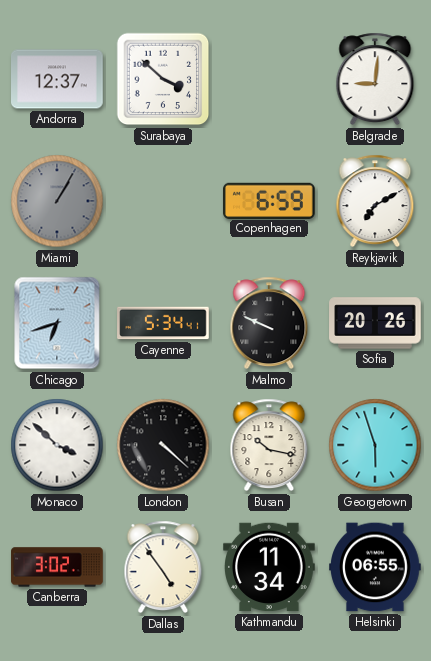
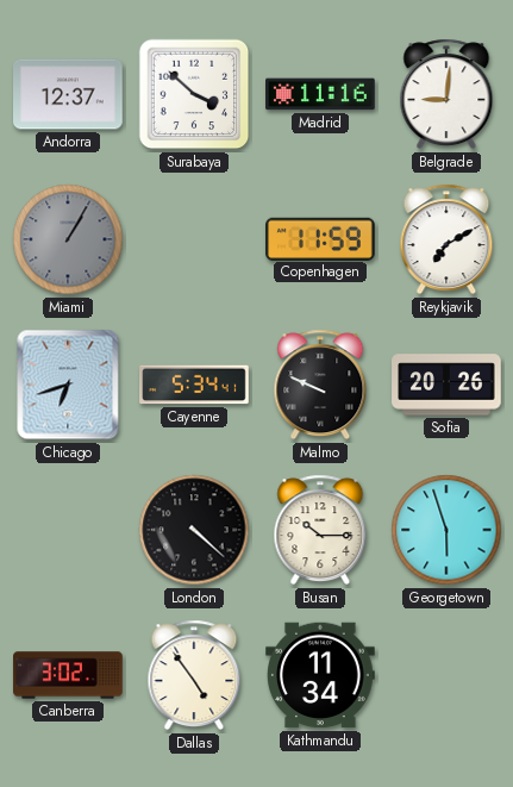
Madrid: none -> 11:16 (321, 94)
Copenhagen: 6:59 -> 11:59 (321, 238)
Monaco: 3:52 -> none (57, 445)
Busan: 10:17 -> 10:15 (320, 530)
Helsinki: 06:55 -> none (375, 567)
